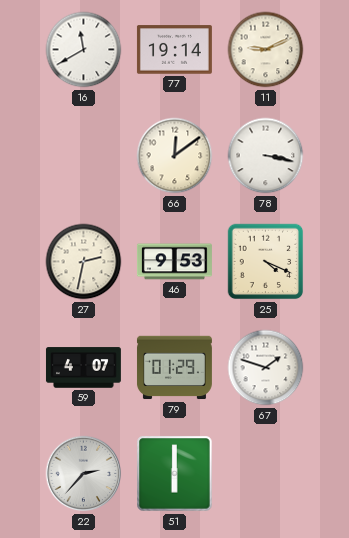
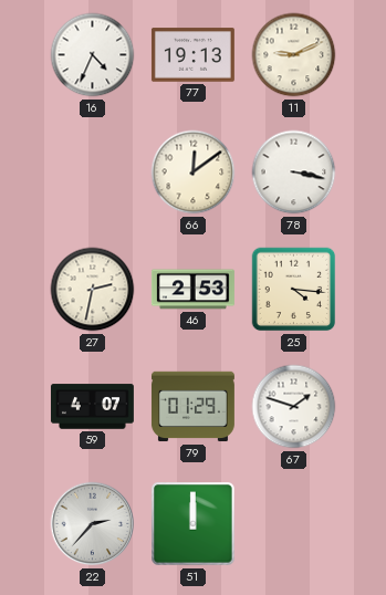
16: 11:40 -> 4:34 (93, 55)
77: 19:14 -> 19:13 (192, 55)
46: 9:53 -> 2:53 (192, 290)
25: 4:19 -> 4:16 (294, 290)
51: 6:00 -> 12:00 (194, 524)
